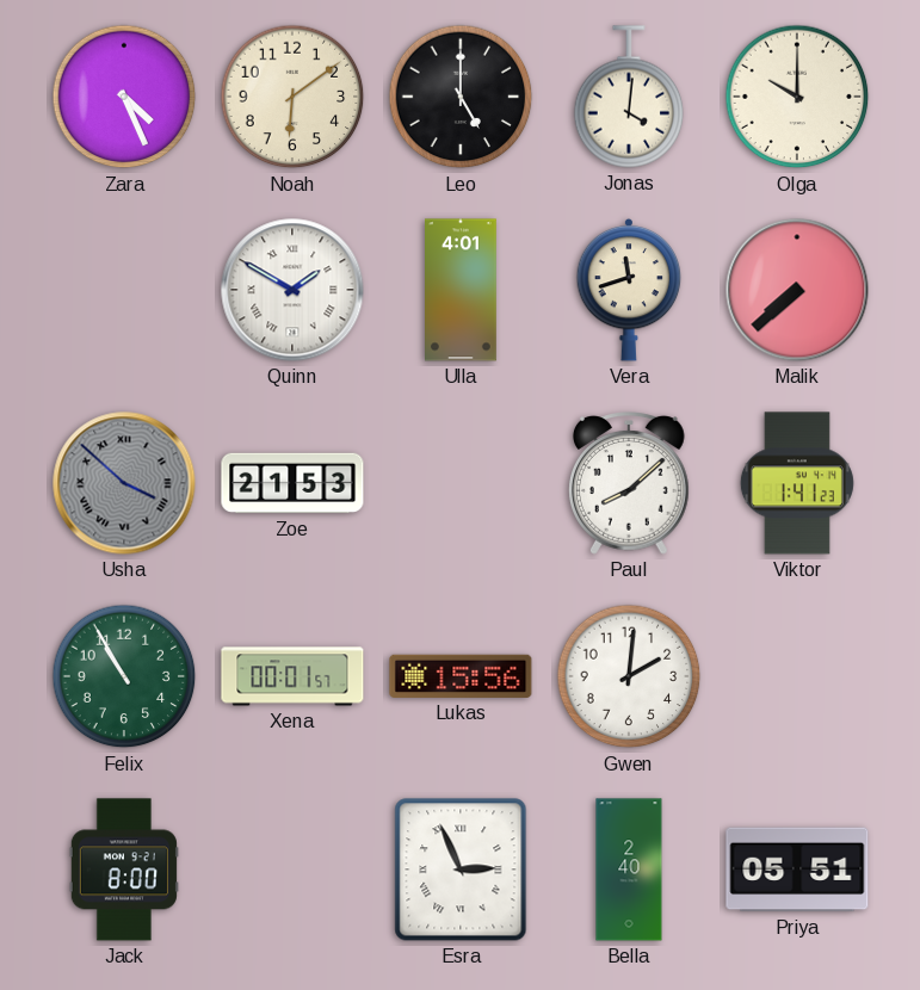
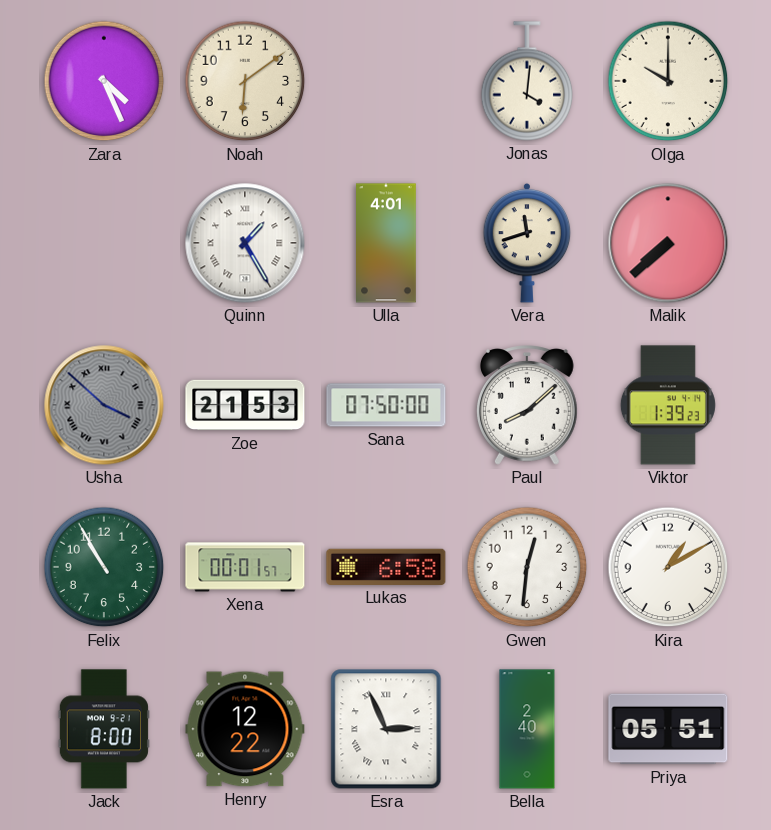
Leo: 5:00 -> none (461, 97)
Quinn: 1:50 -> 1:25 (245, 243)
Sana: none -> 07:50 (386, 405)
Viktor: 1:41 -> 1:39 (668, 405)
Lukas: 15:56 -> 6:58 (386, 567)
Gwen: 2:01 -> 12:31 (527, 567)
Kira: none -> 1:10 (668, 567)
Henry: none -> 12:22 (245, 729)
